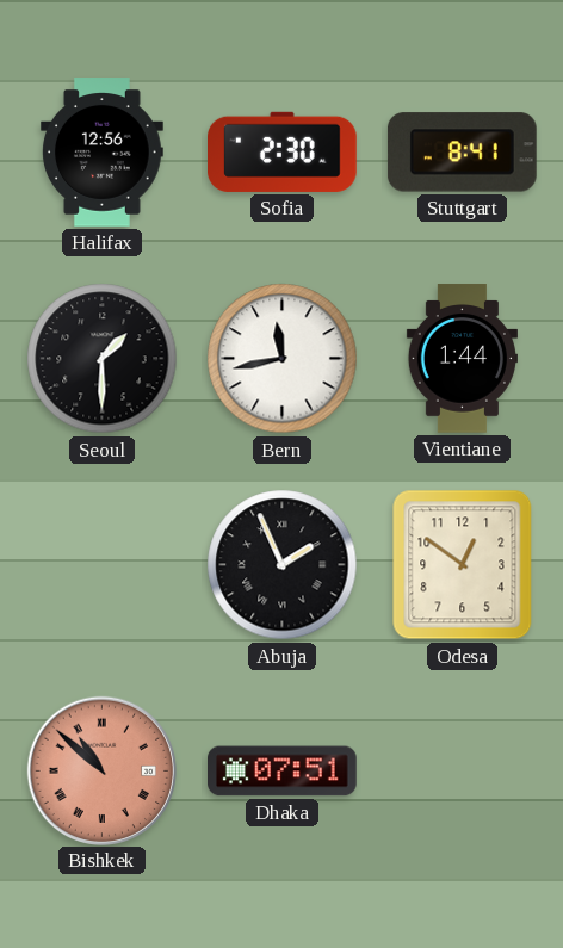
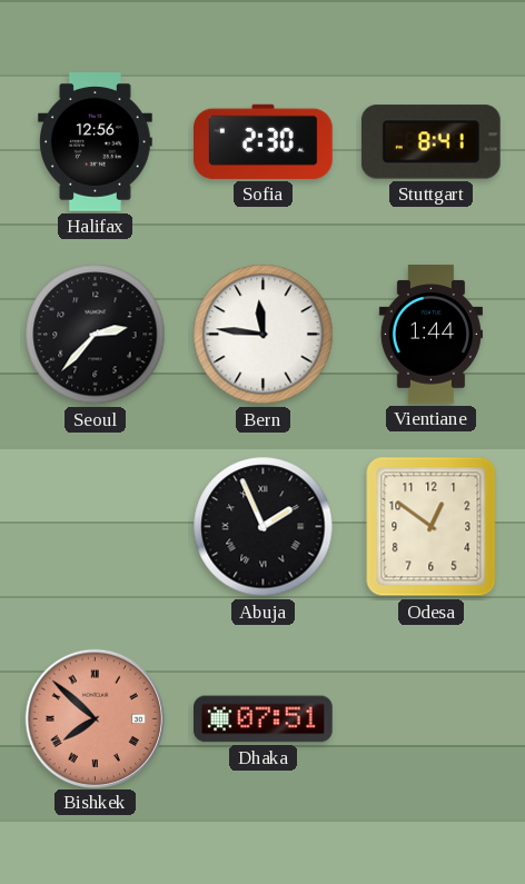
Seoul: 1:30 -> 2:37 (96, 335)
Bern: 11:43 -> 11:46 (264, 335)
Bishkek: 10:52 -> 7:52 (95, 718)
